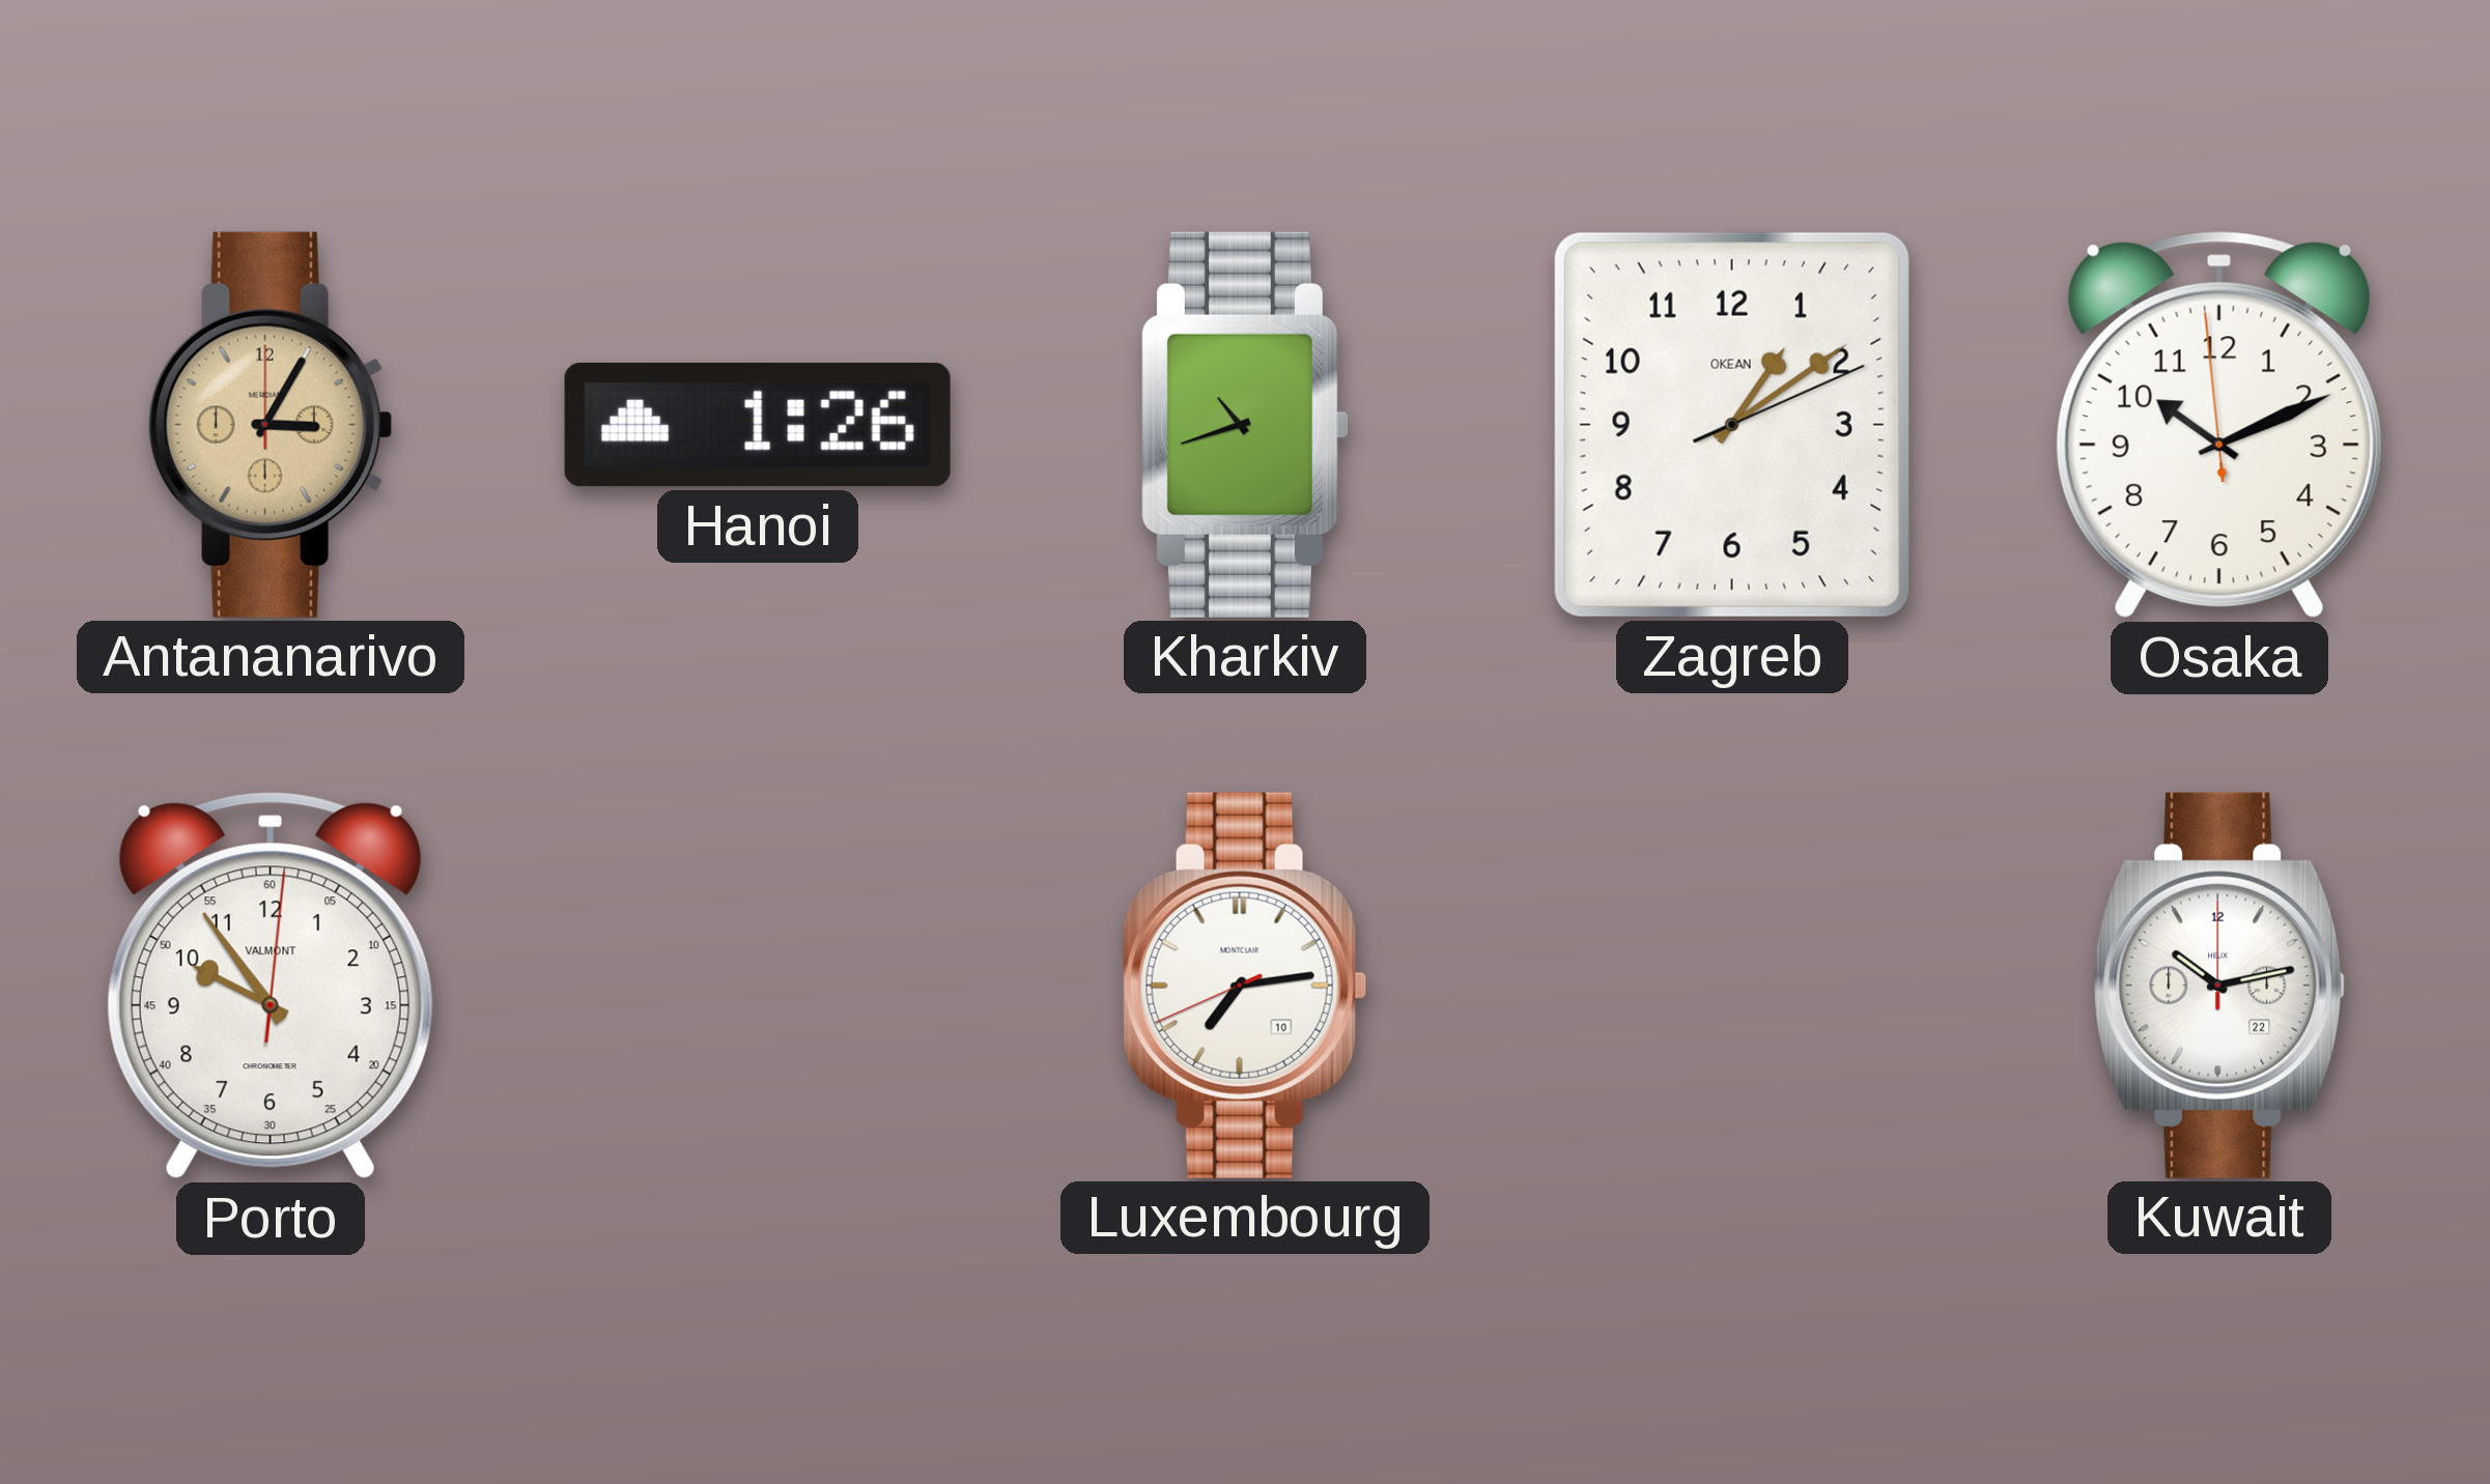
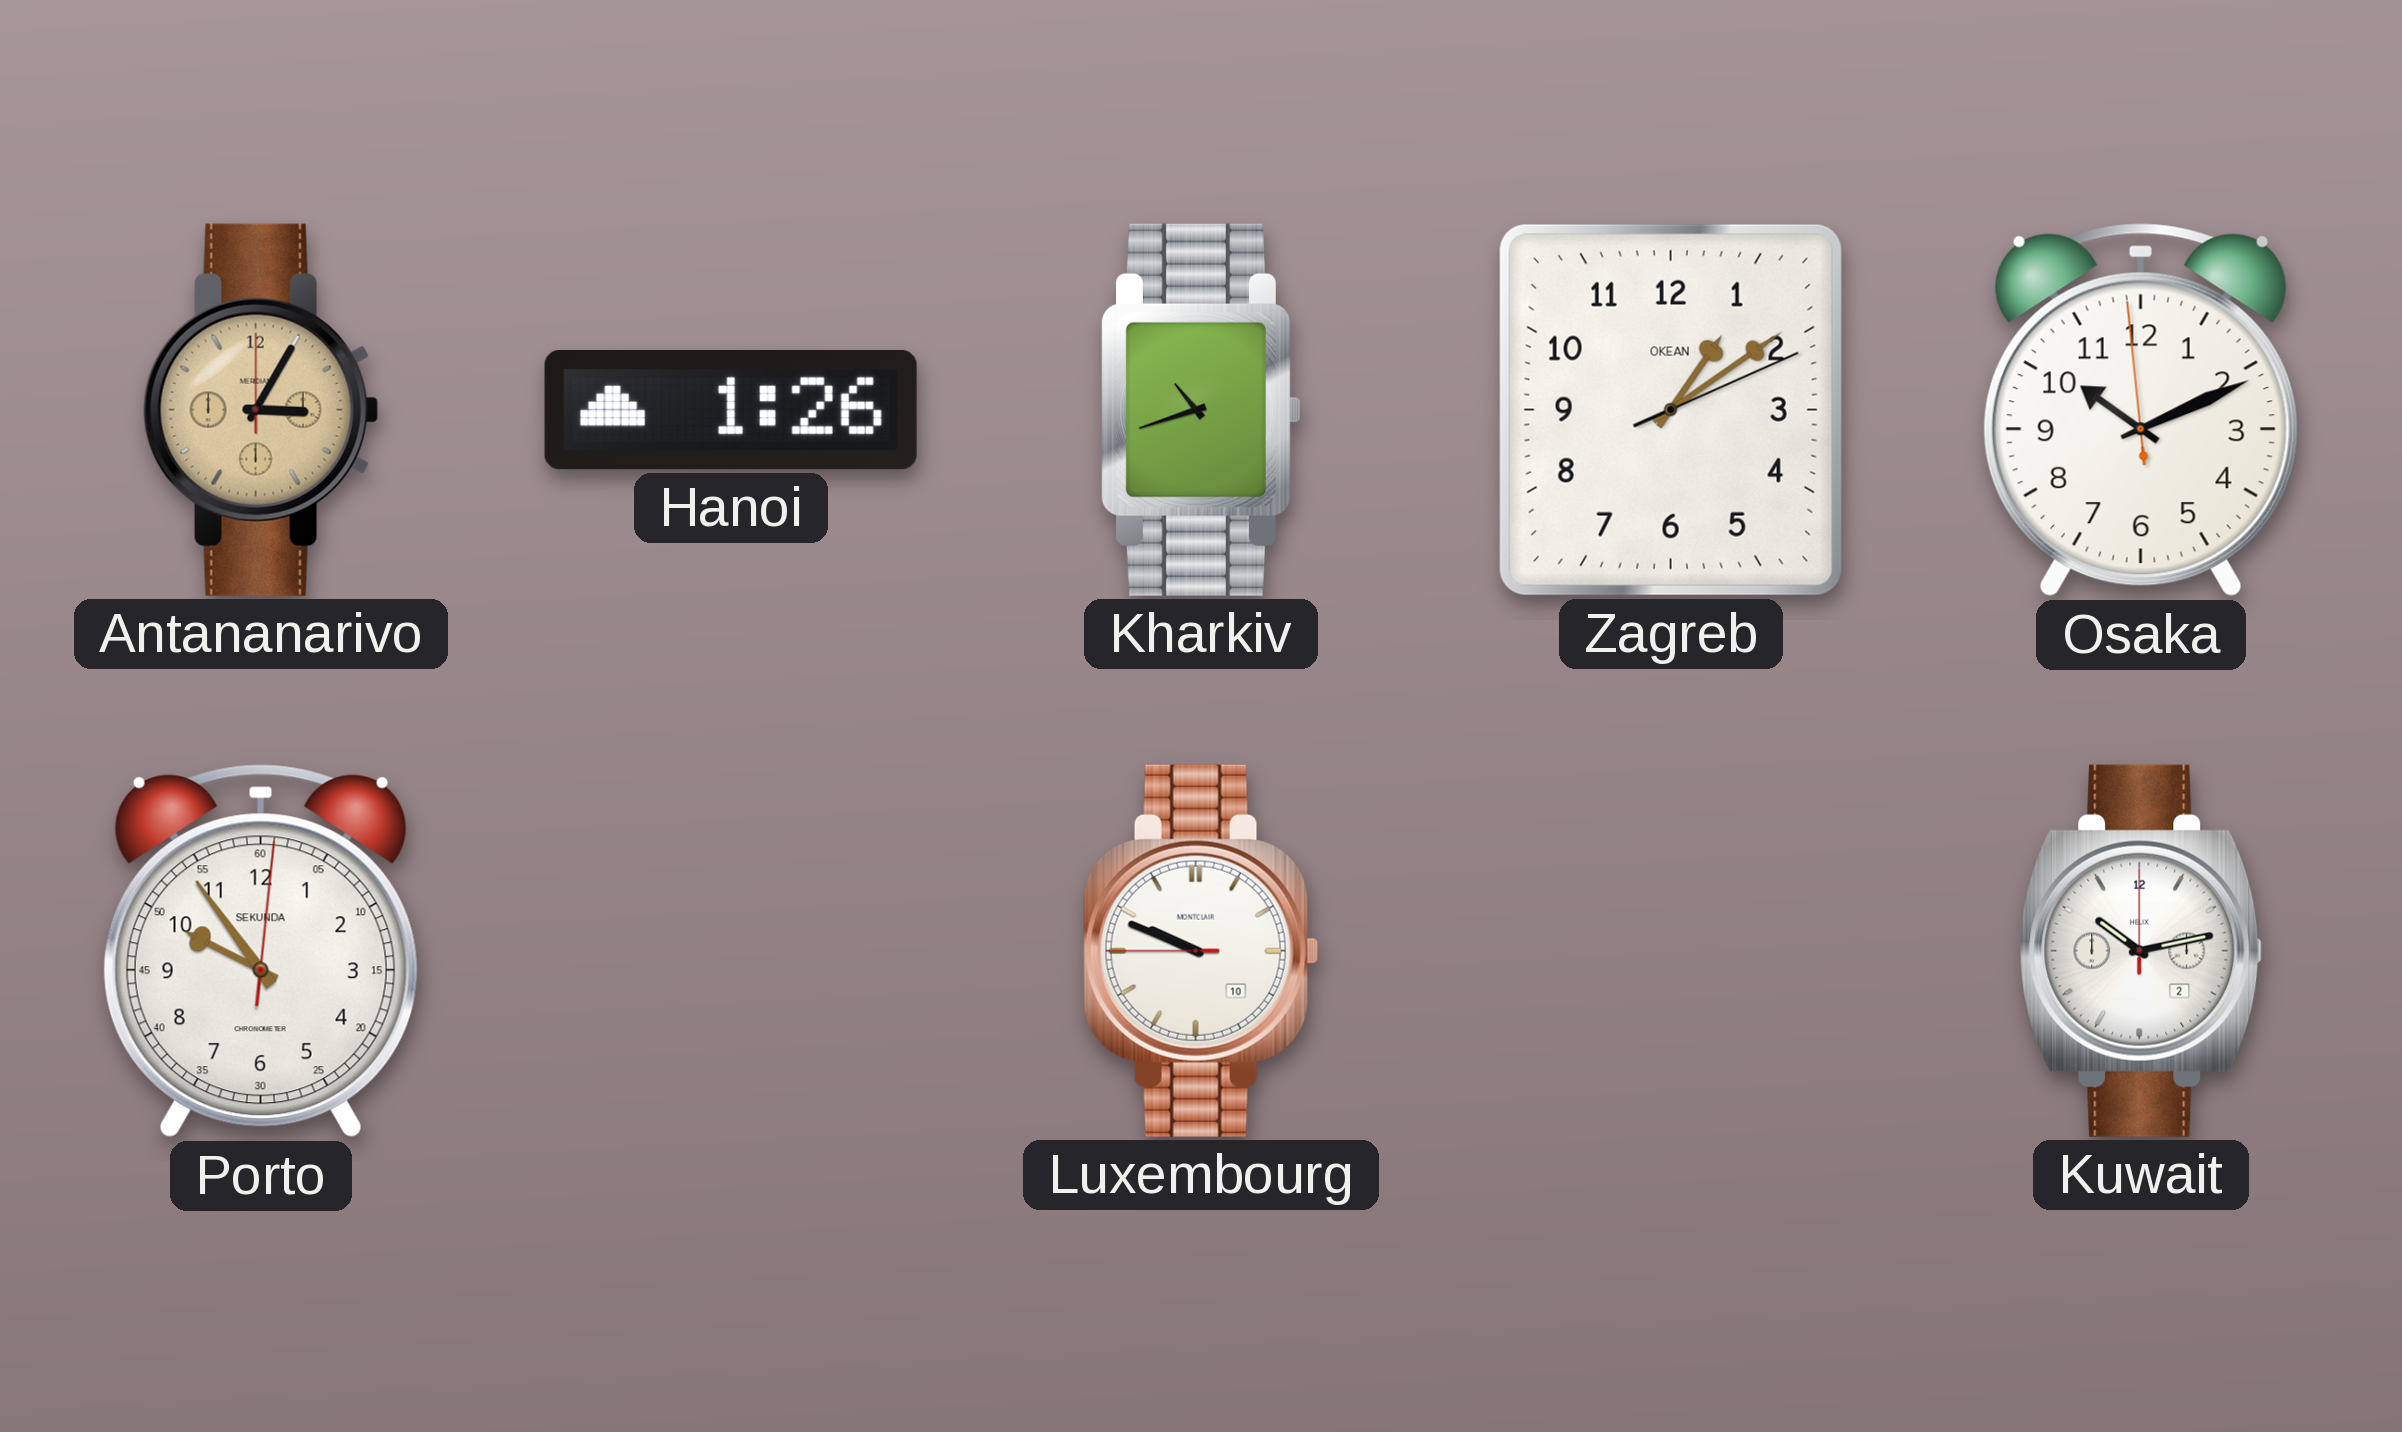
Porto brand: VALMONT -> SEKUNDA (261, 951)
Luxembourg: 7:13 -> 9:48 (1201, 951)
Kuwait date: 22 -> 2 (2141, 951)
